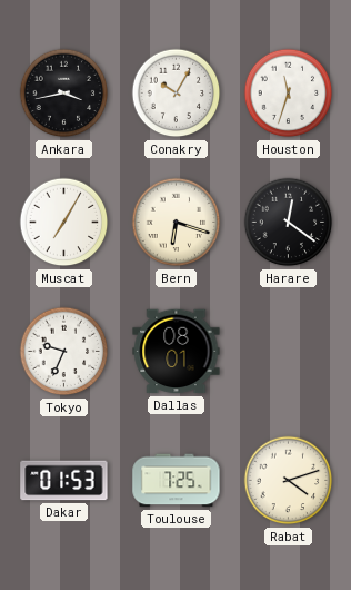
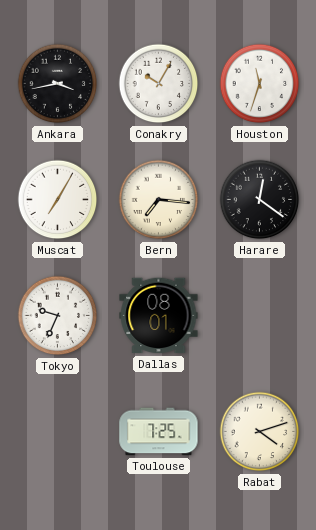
Bern: 6:18 -> 7:16 (159, 200)
Dakar: 01:53 -> none (64, 481)
